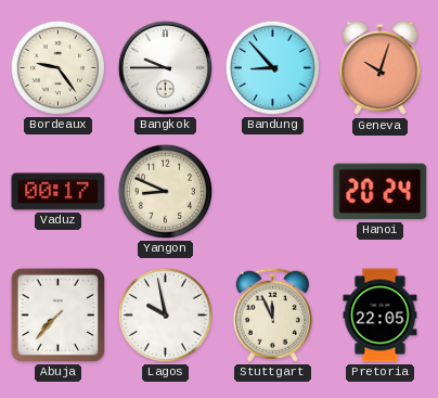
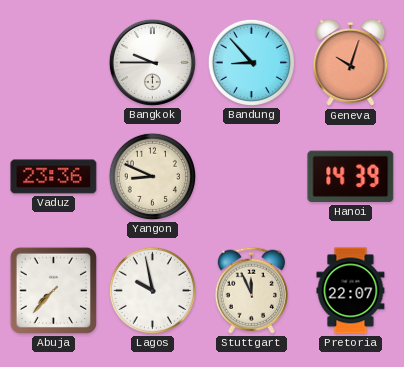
Bordeaux: 9:24 -> none (57, 67)
Vaduz: 00:17 -> 23:36 (54, 177)
Hanoi: 20:24 -> 14:39 (351, 177)
Pretoria: 22:05 -> 22:07 (351, 291)
